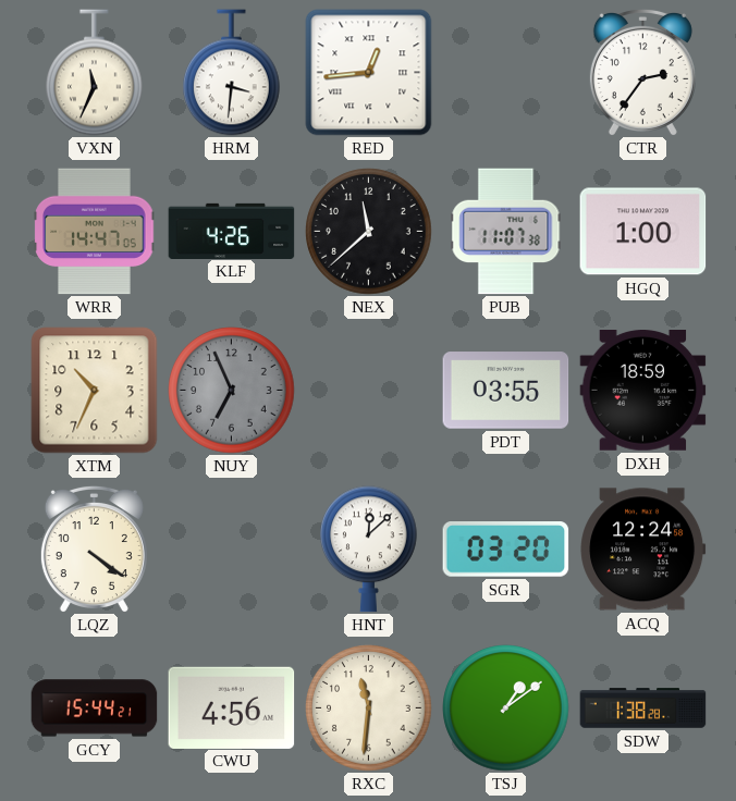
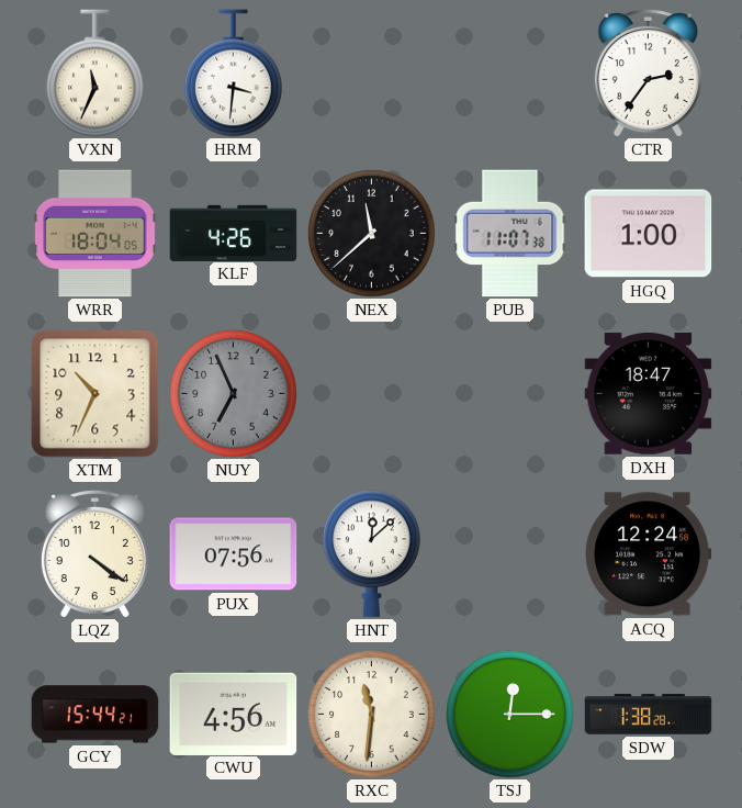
RED: 12:44 -> none (369, 73)
WRR: 14:47 -> 18:04 (95, 234)
PDT: 03:55 -> none (506, 391)
DXH: 18:59 -> 18:47 (649, 394)
PUX: none -> 07:56 (234, 554)
SGR: 03:20 -> none (506, 550)
TSJ: 1:09 -> 12:15 (510, 715)
